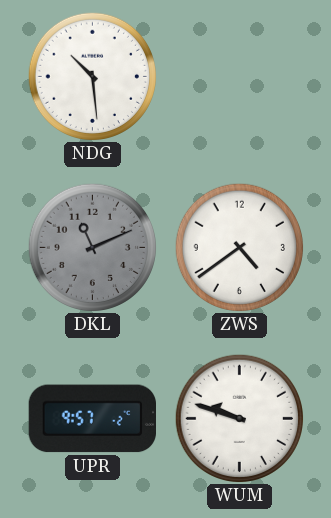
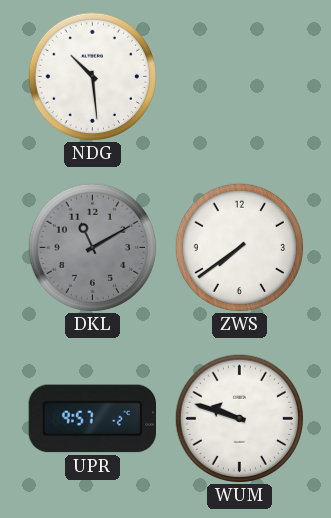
DKL: 11:11 -> 11:10 (92, 247)
ZWS: 4:39 -> 7:39 (239, 247)
